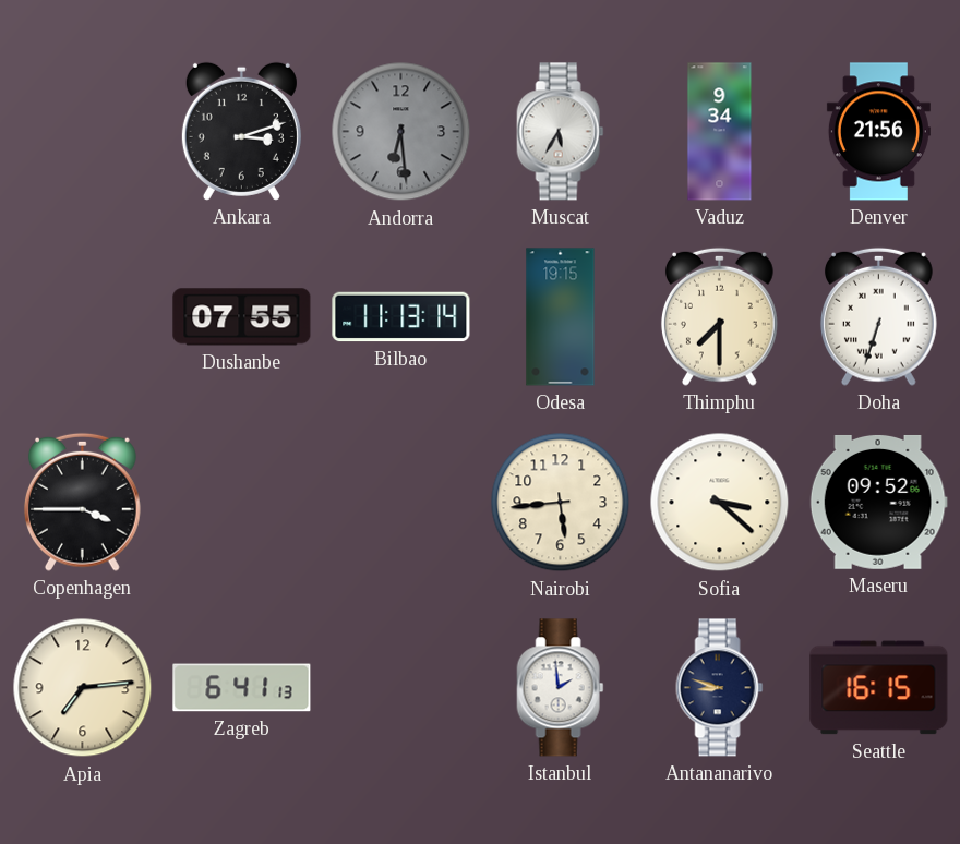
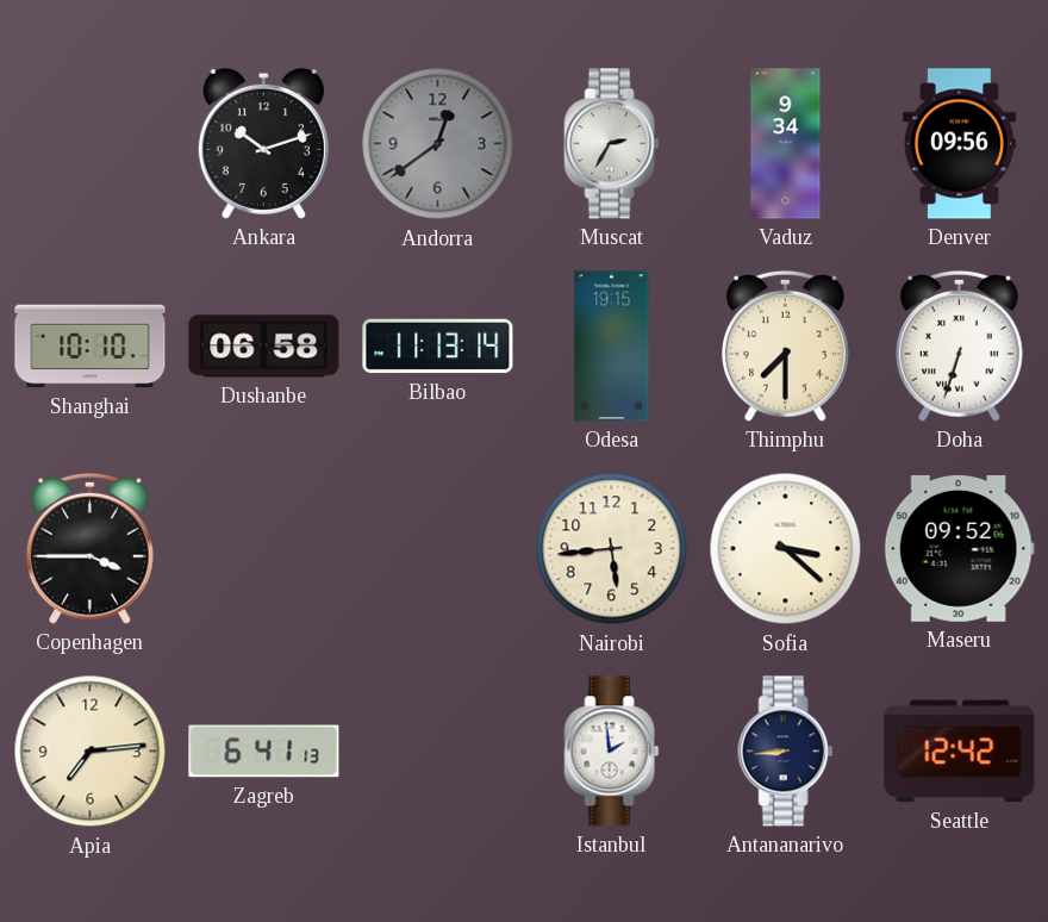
Ankara: 3:12 -> 10:12 (263, 143)
Andorra: 6:29 -> 12:39 (438, 144)
Muscat: 5:35 -> 2:35 (612, 144)
Denver: 21:56 -> 09:56 (959, 144)
Shanghai: none -> 10:10 (91, 347)
Dushanbe: 07:55 -> 06:58 (264, 347)
Antananarivo: 8:48 -> 8:44 (786, 752)
Seattle: 16:15 -> 12:42 (960, 752)
